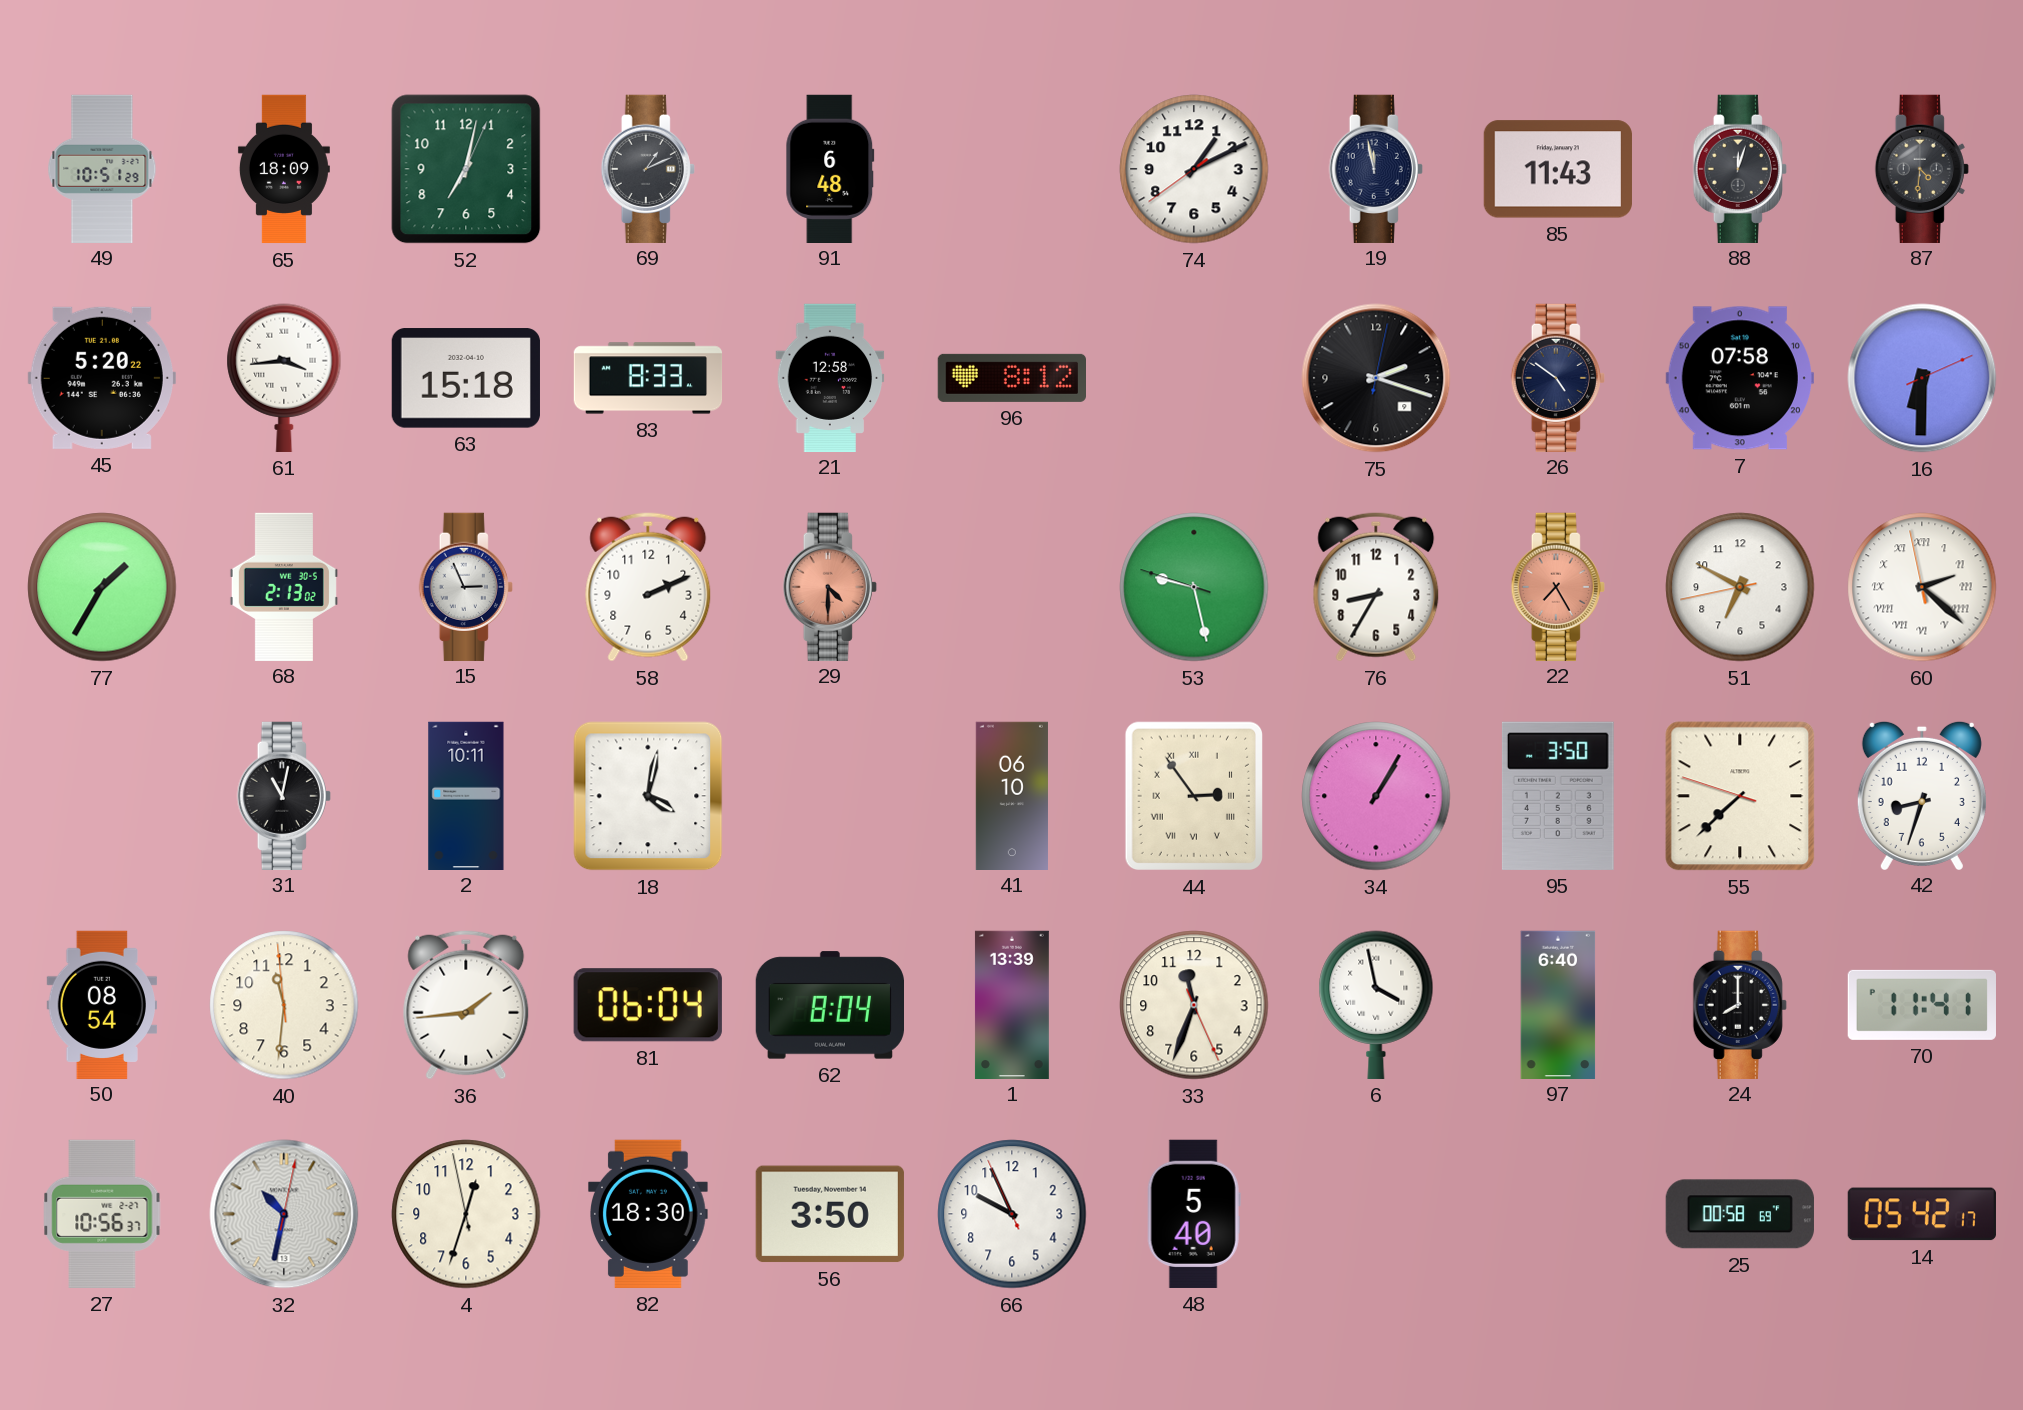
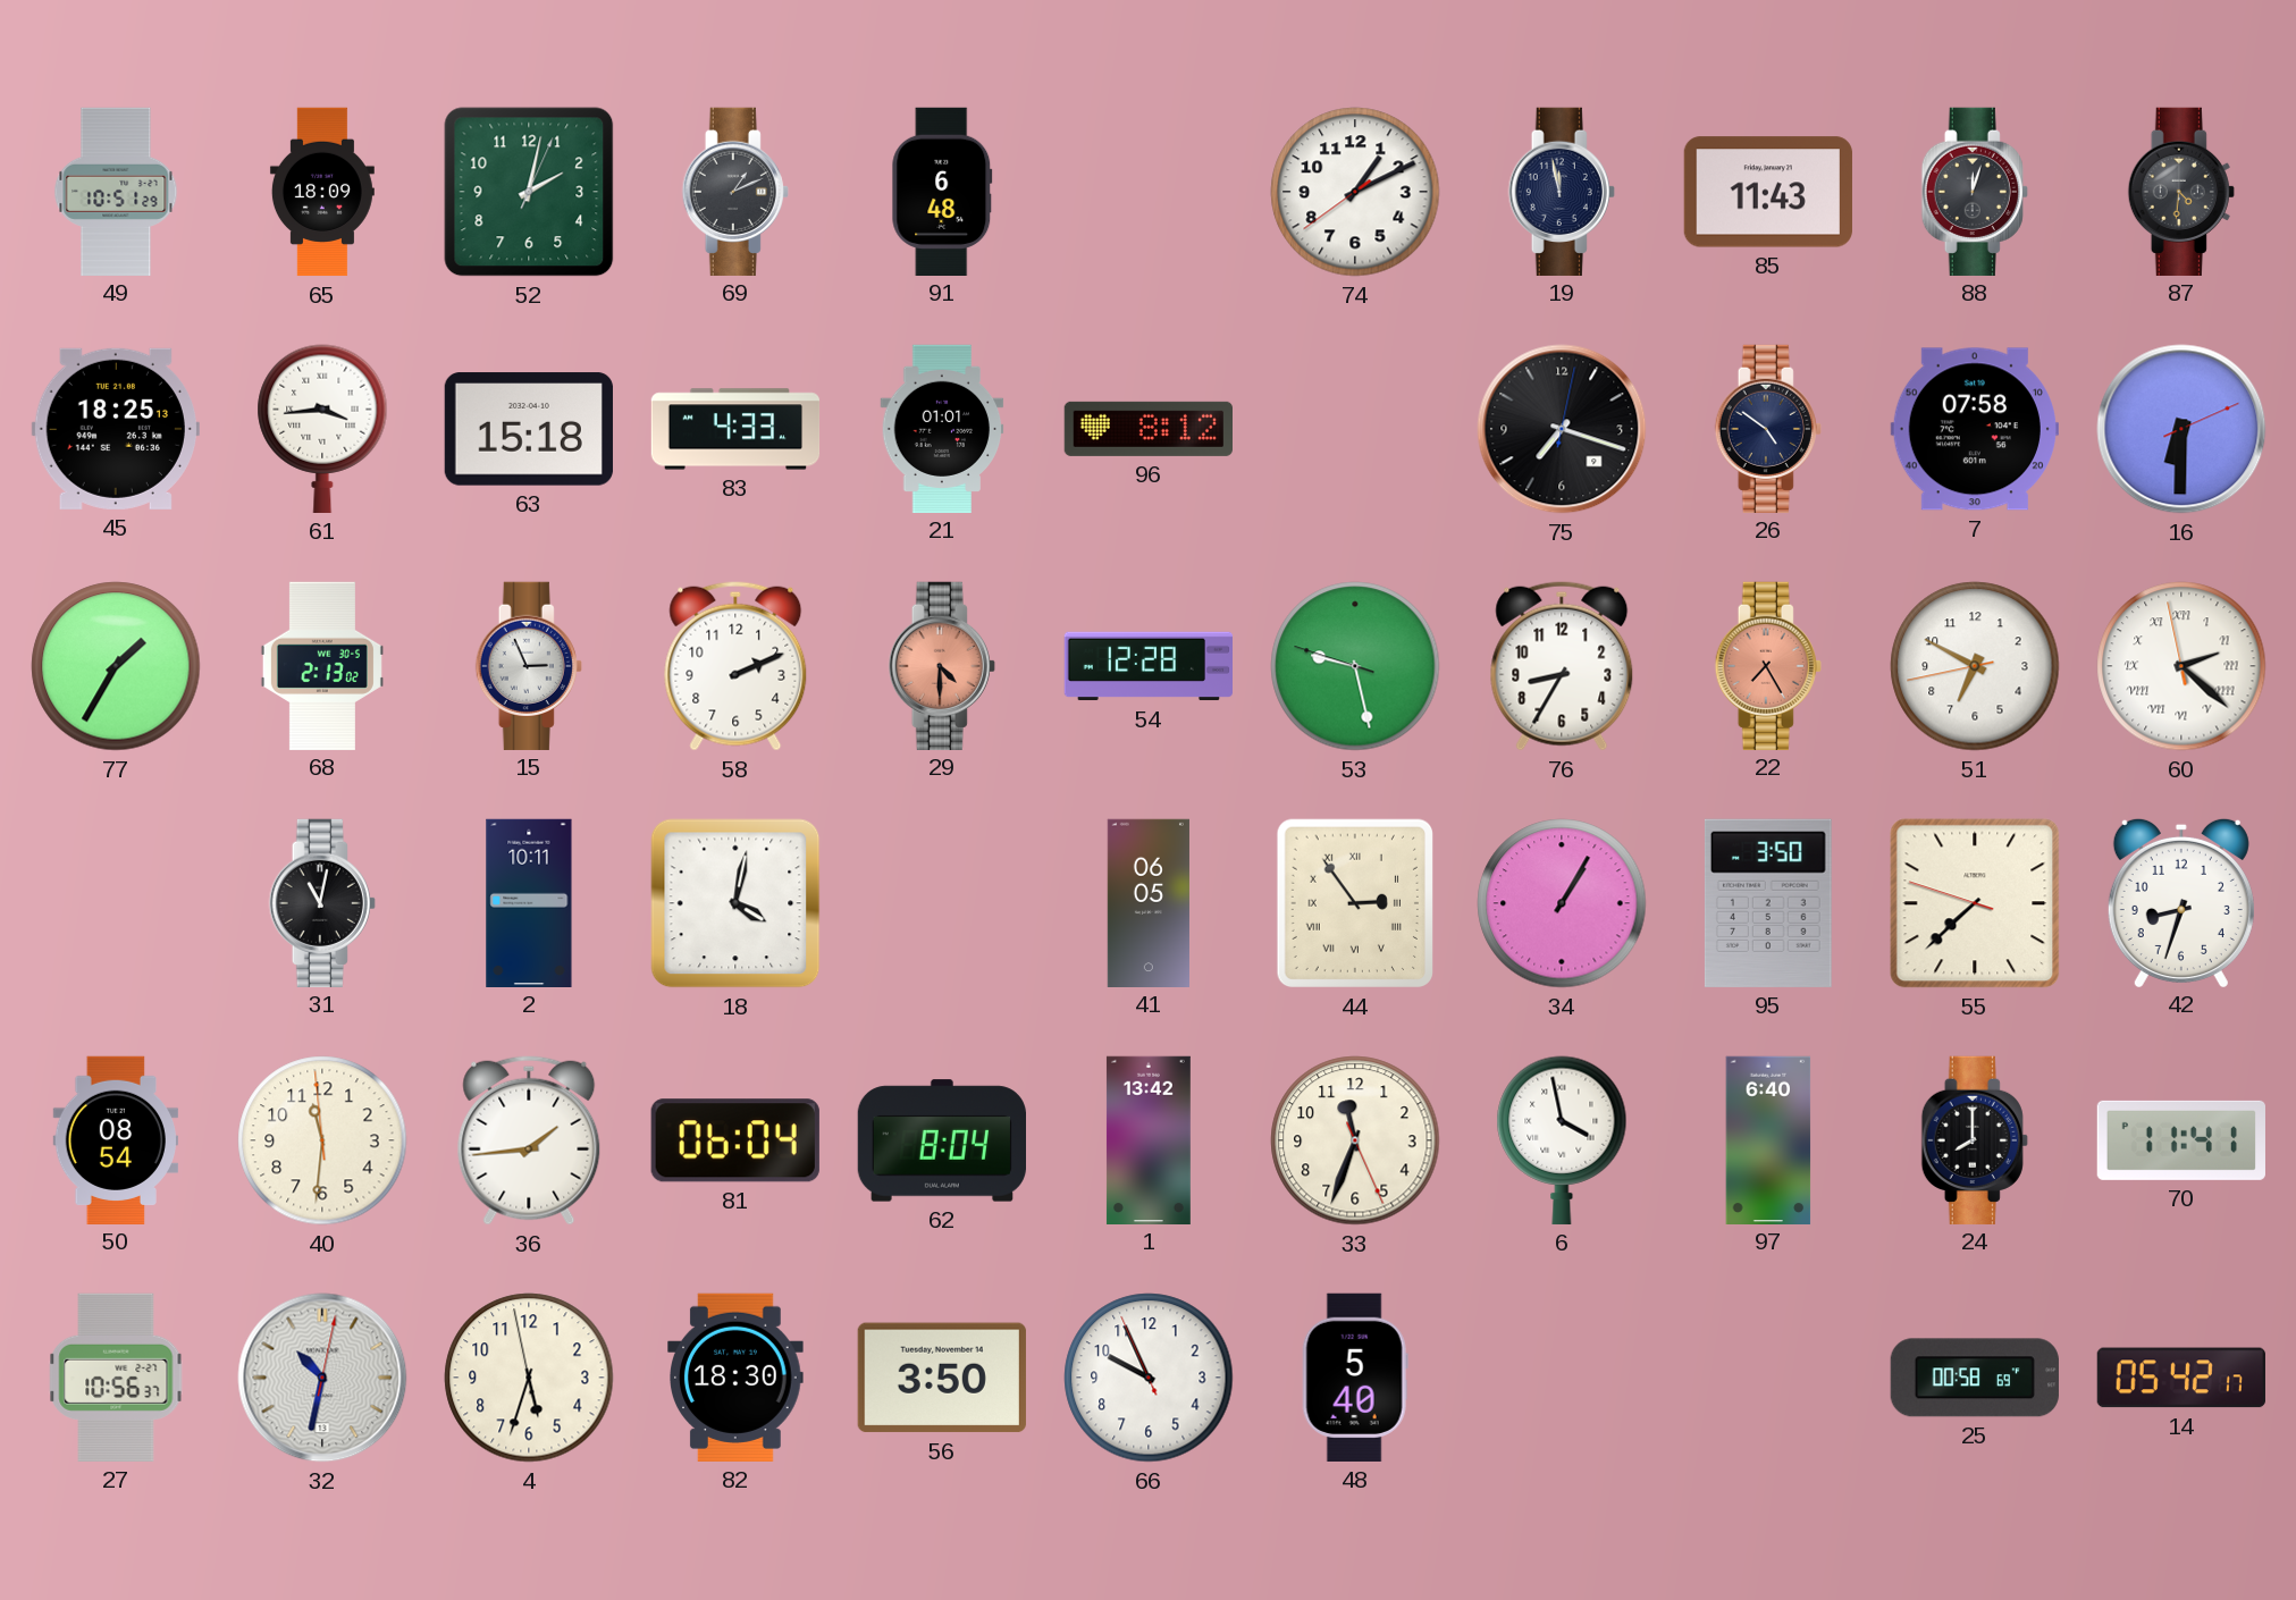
52: 7:02 -> 2:02 (529, 192)
45: 5:20 -> 18:25 (116, 429)
83: 8:33 -> 4:33 (735, 429)
21: 12:58 -> 01:01 (942, 428)
75: 2:18 -> 7:18 (1562, 429)
54: none -> 12:28 (1149, 666)
41: 06:10 -> 06:05 (1149, 902)
1: 13:39 -> 13:42 (1149, 1139)
4: 12:32 -> 5:32 (529, 1378)
